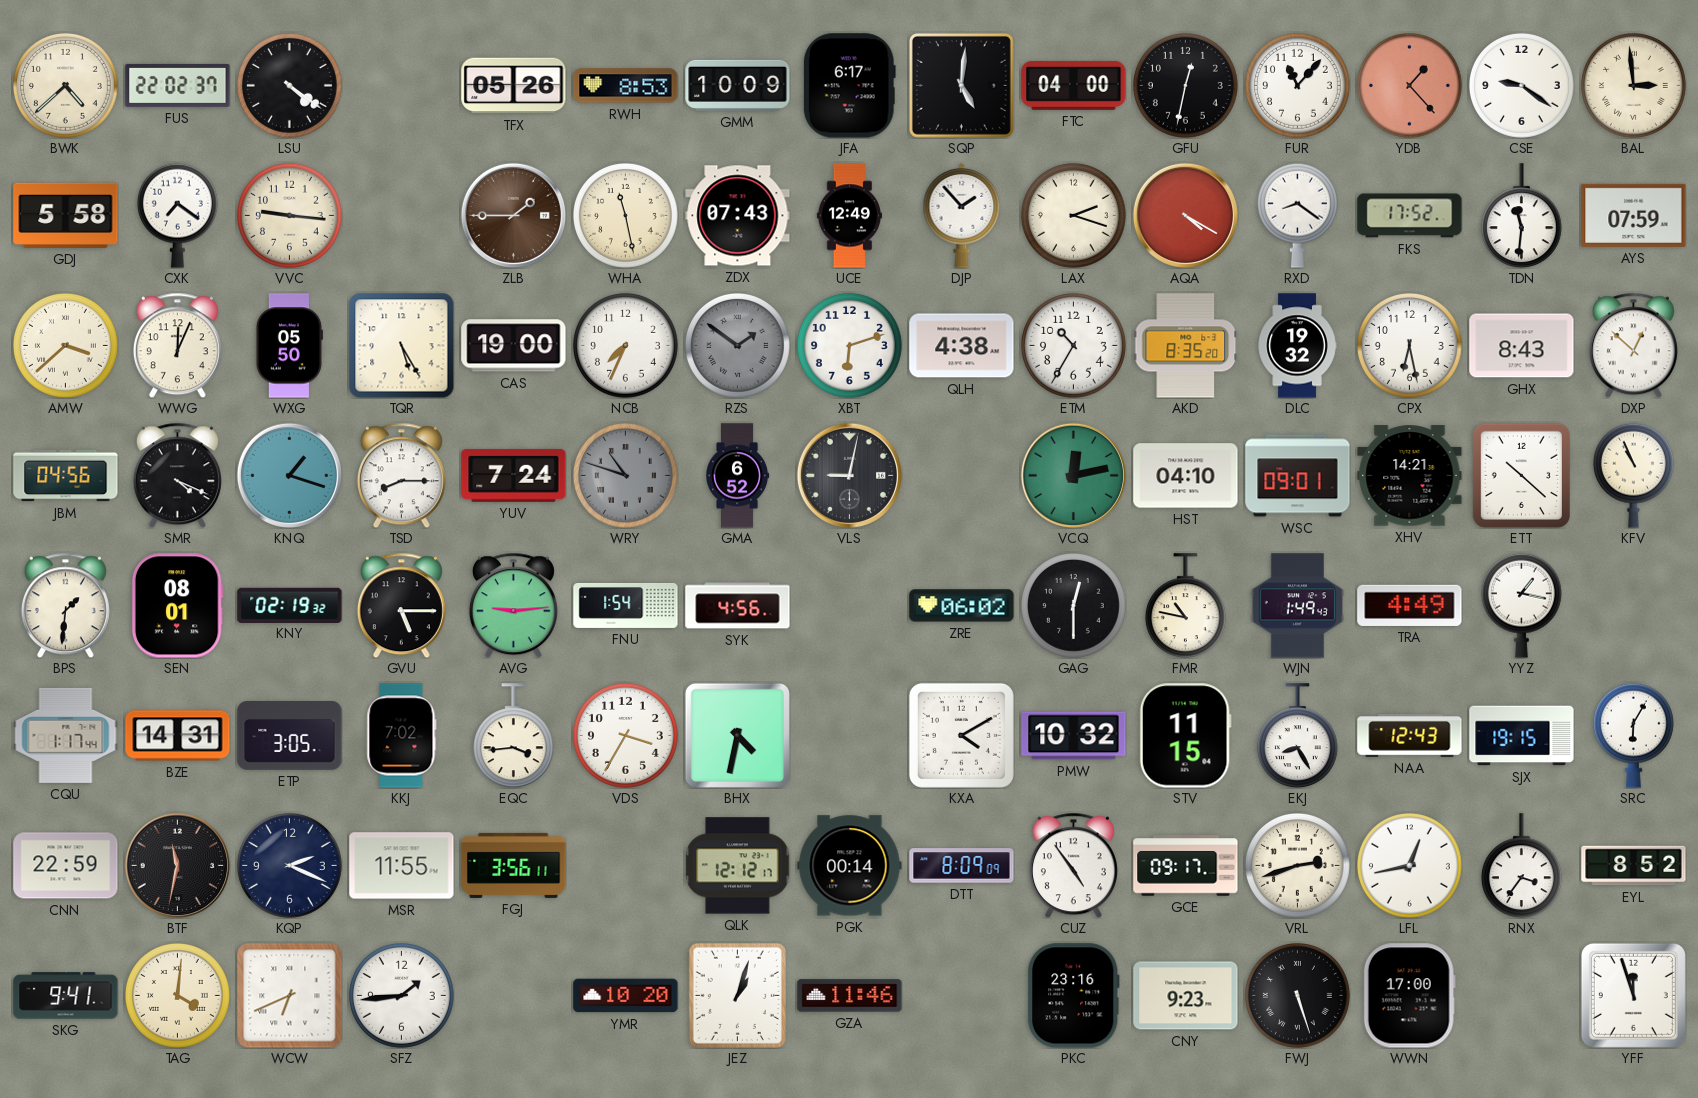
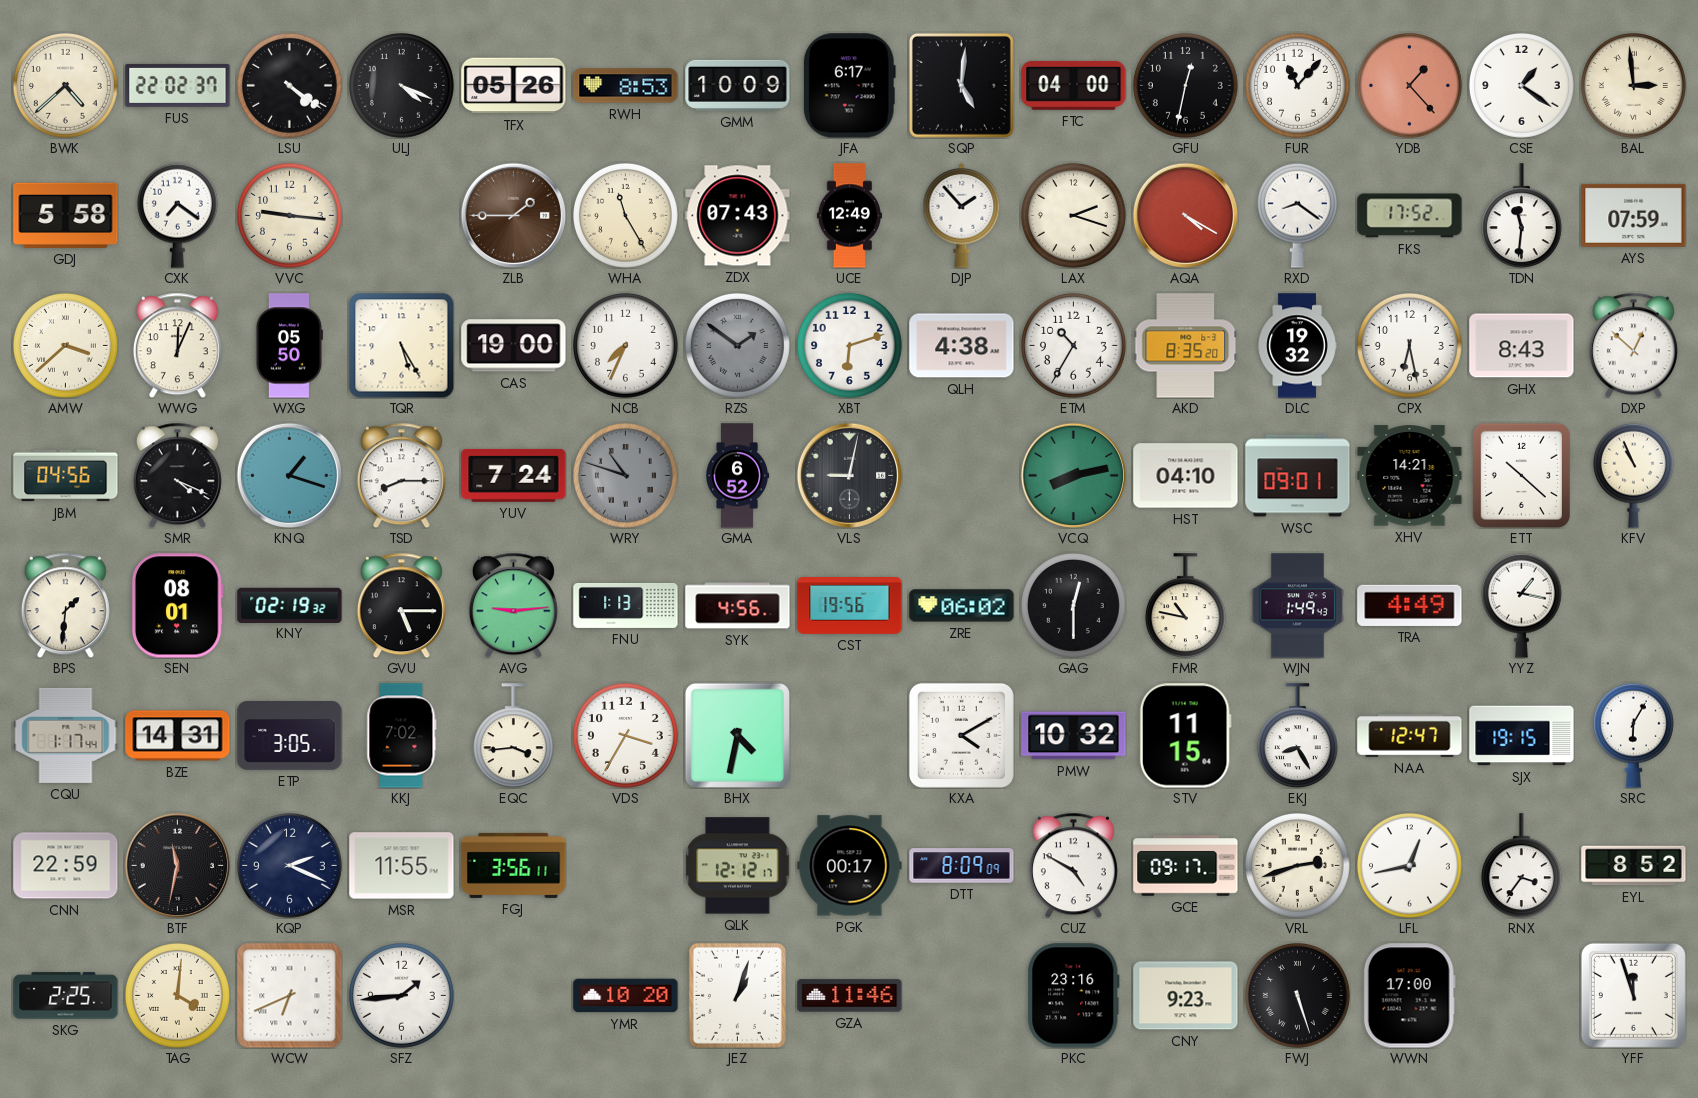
ULJ: none -> 4:19 (401, 85)
CSE: 9:21 -> 1:21 (1521, 85)
WHA: 11:28 -> 11:25 (625, 215)
VCQ: 12:13 -> 8:13 (1073, 475)
FNU: 1:54 -> 1:13 (626, 605)
CST: none -> 19:56 (850, 606)
NAA: 12:43 -> 12:47 (1410, 736)
PGK: 00:14 -> 00:17 (850, 866)
CUZ: 4:54 -> 4:50 (1073, 865)
SKG: 9:41 -> 2:25 (66, 996)
